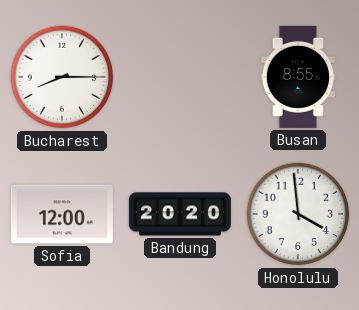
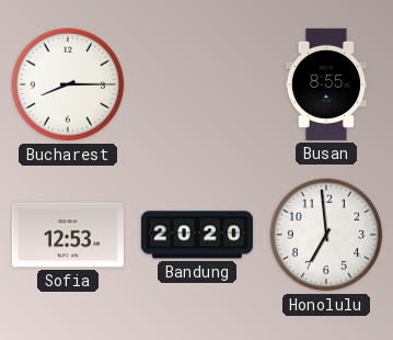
Sofia: 12:00 -> 12:53 (68, 235)
Honolulu: 3:59 -> 6:59 (326, 235)
